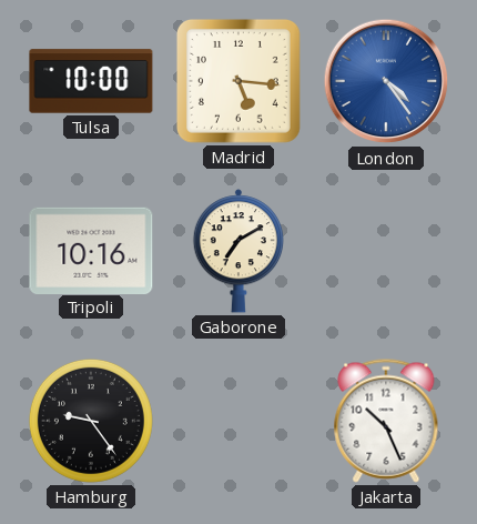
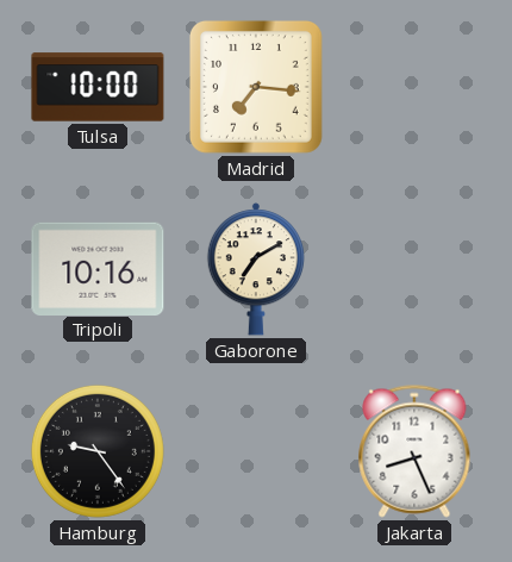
Madrid: 5:16 -> 7:16 (256, 87)
London: 4:24 -> none (386, 81)
Jakarta: 10:26 -> 8:26 (414, 451)
